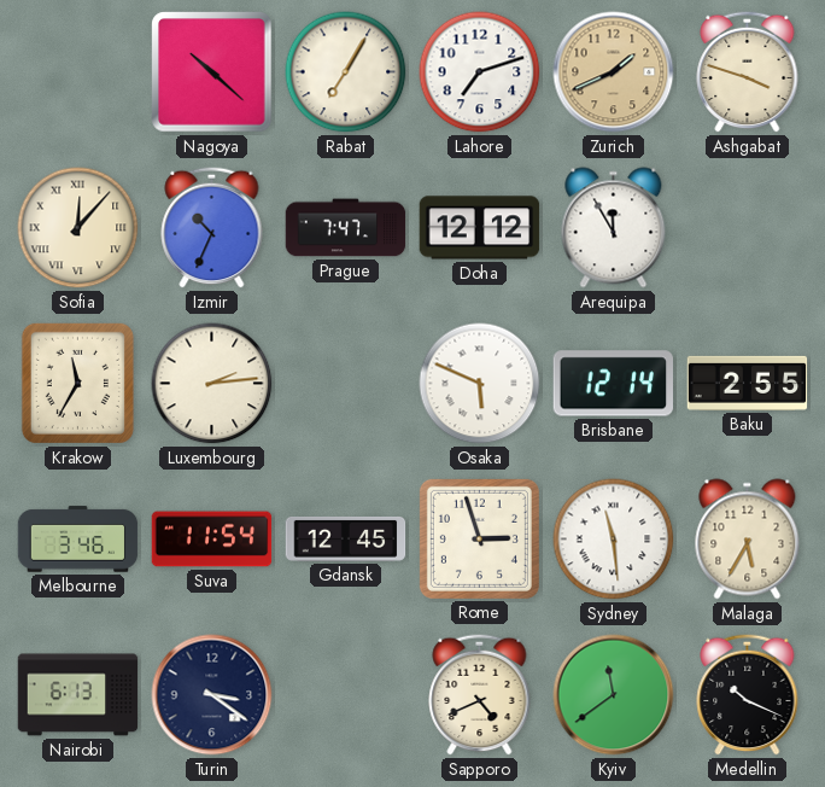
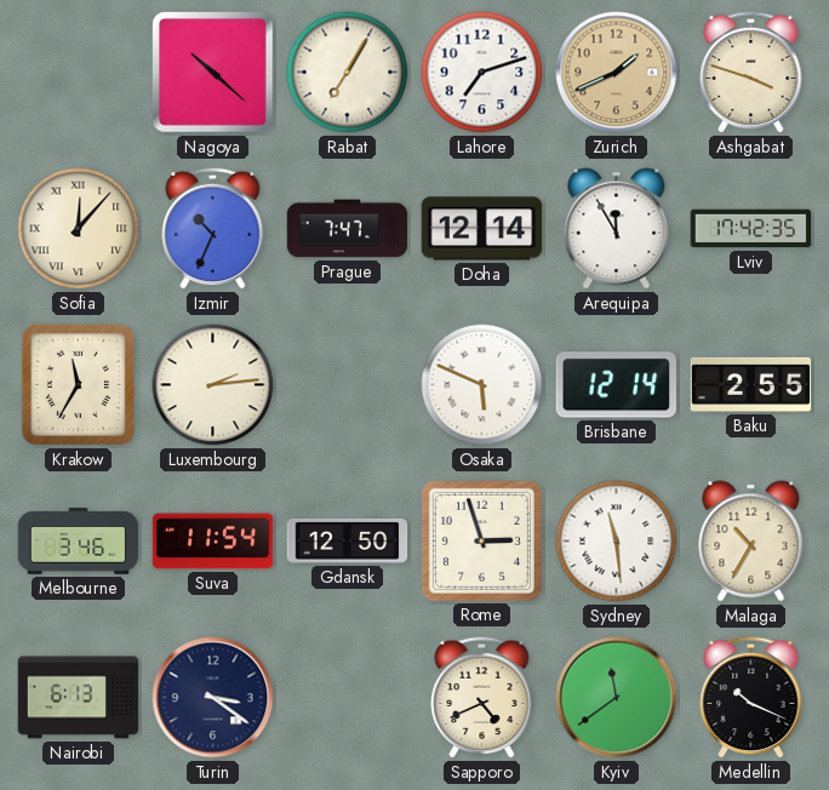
Doha: 12:12 -> 12:14 (482, 229)
Lviv: none -> 17:42 (751, 229)
Gdansk: 12:45 -> 12:50 (348, 540)
Malaga: 5:35 -> 10:35 (751, 542)
